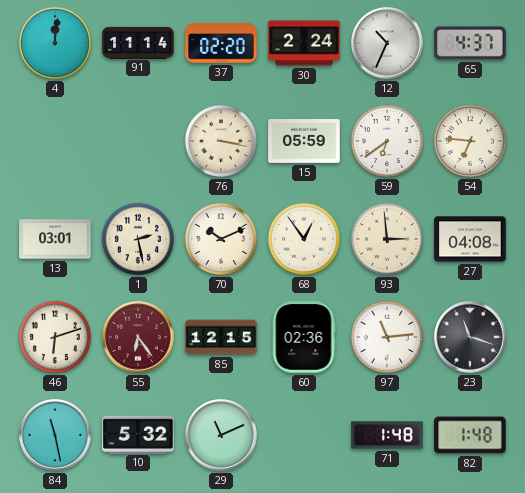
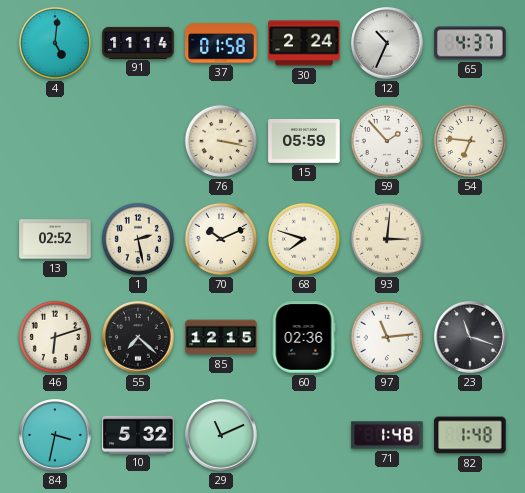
4: 12:01 -> 5:01 (55, 43)
37: 02:20 -> 01:58 (221, 43)
59: 6:39 -> 1:53 (387, 141)
13: 03:01 -> 02:52 (55, 239)
68: 12:54 -> 7:48 (304, 239)
93: 2:59 -> 3:01 (387, 239)
27: 04:08 -> none (470, 239)
55: 6:24 -> 7:22 (138, 337)
55 dial: burgundy -> black (138, 337)
84: 11:28 -> 3:32 (55, 435)
